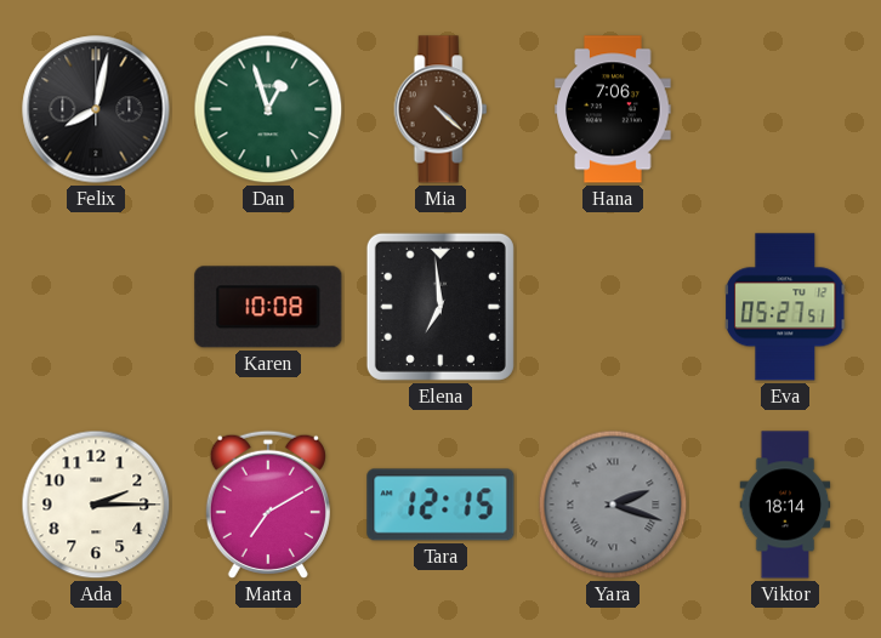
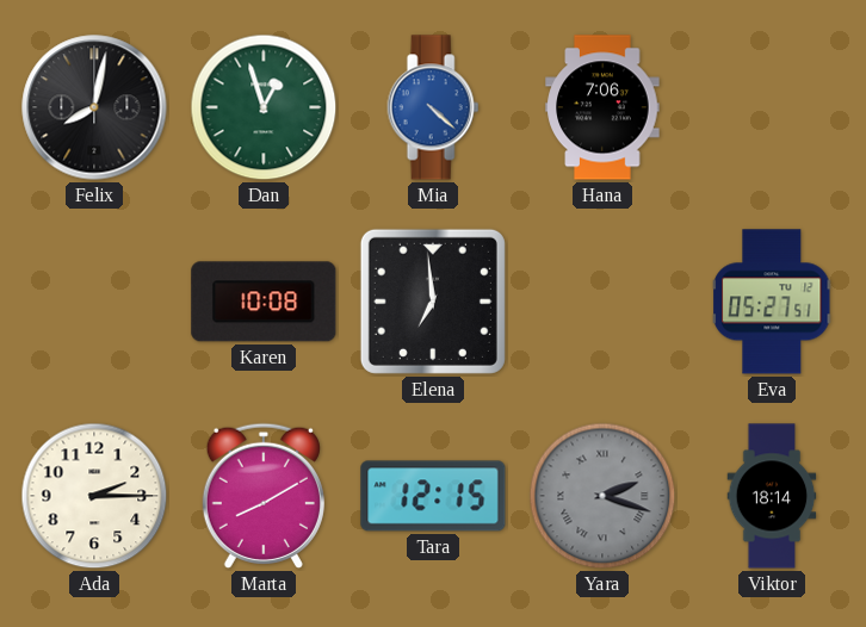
Mia dial: brown -> blue (433, 107)
Marta: 7:10 -> 8:10 (264, 496)
